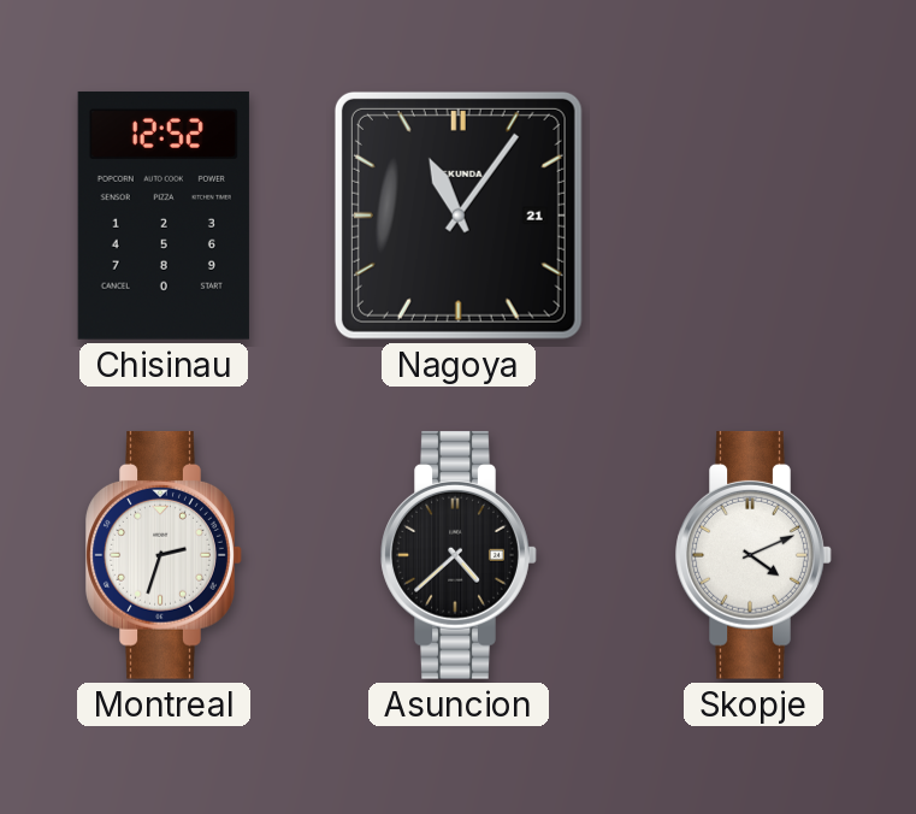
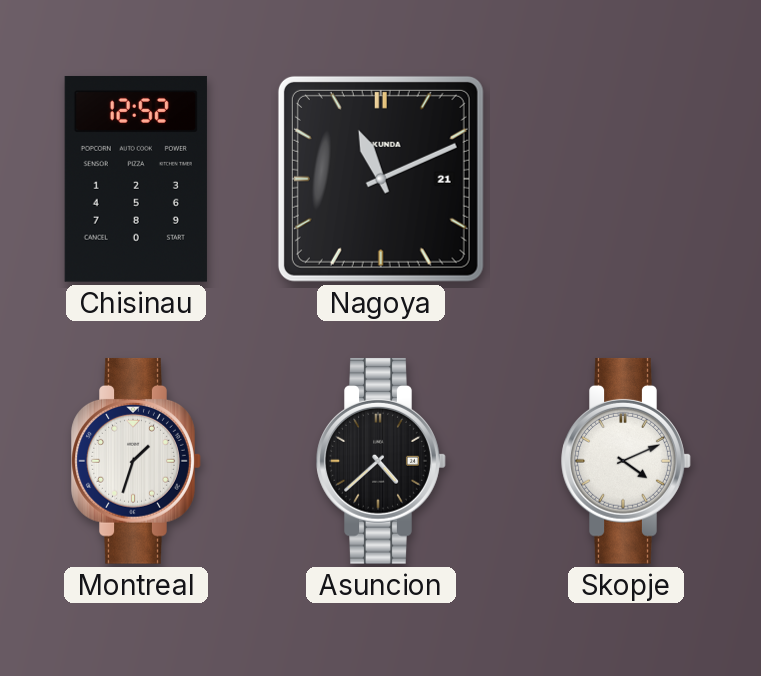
Nagoya: 11:06 -> 11:11 (381, 179)
Montreal: 2:33 -> 1:33 (136, 461)
